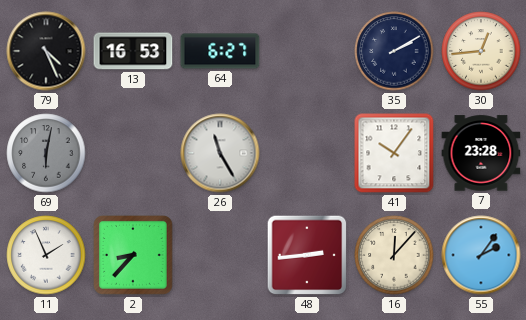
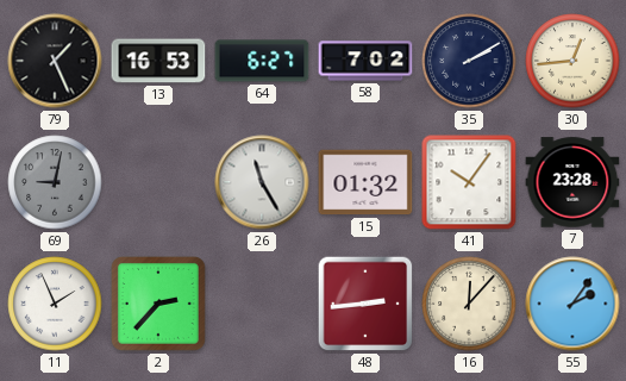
79: 4:26 -> 1:26 (55, 61)
58: none -> 7:02 (365, 61)
69: 6:02 -> 9:02 (55, 182)
15: none -> 01:32 (365, 182)
2: 8:37 -> 2:37 (159, 305)
